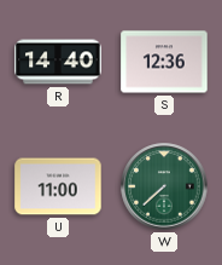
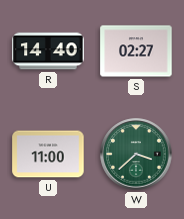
S: 12:36 -> 02:27 (136, 51)
W: 7:38 -> 3:38 (136, 154)
